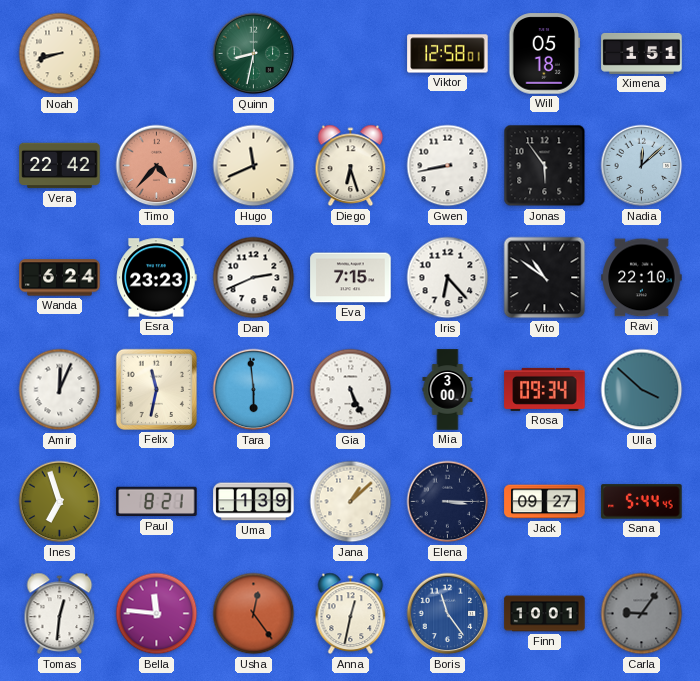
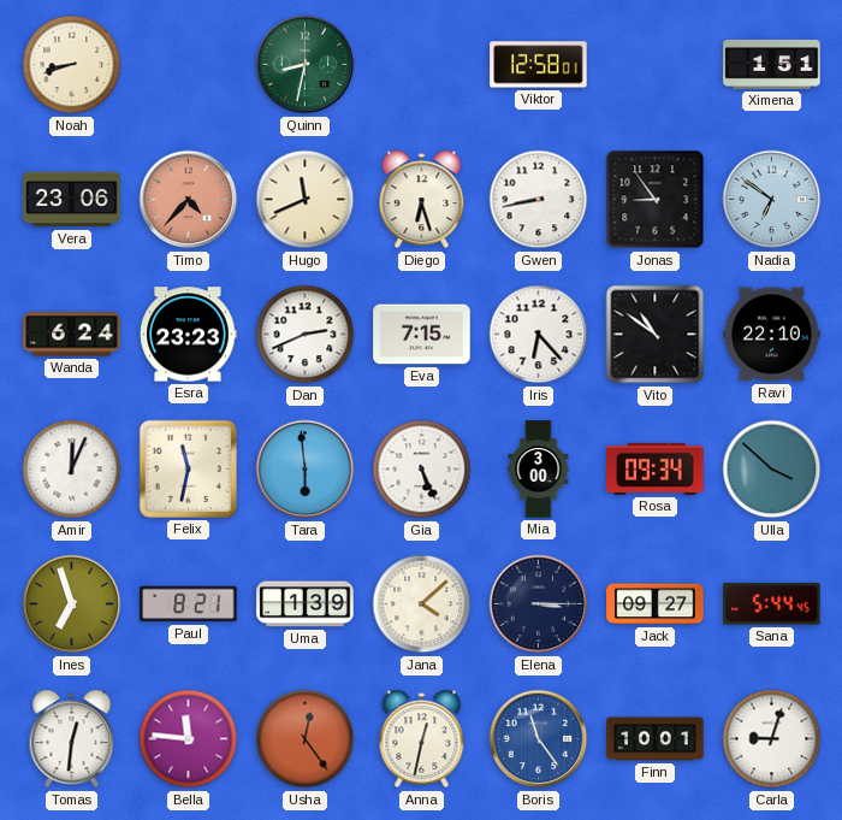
Will: 05:18 -> none (545, 54)
Vera: 22:42 -> 23:06 (72, 200)
Jonas: 5:54 -> 8:54 (656, 200)
Nadia: 12:08 -> 6:51 (772, 200)
Jana: 1:08 -> 4:08 (422, 604)
Carla: 9:06 -> 9:03 (772, 739)
Carla dial: grey -> white (772, 739)
